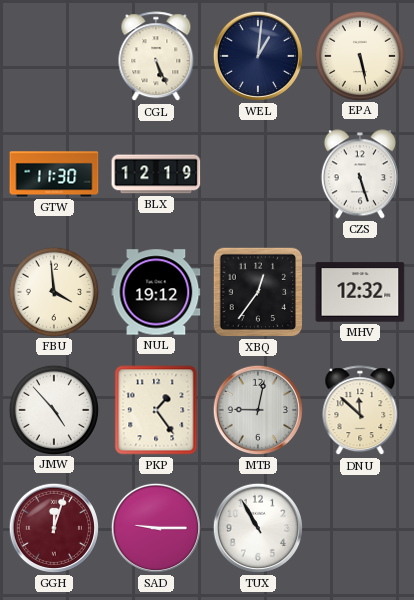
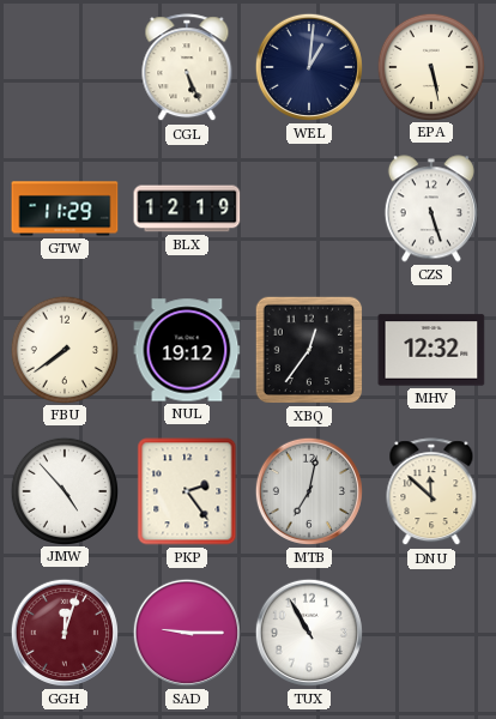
GTW: 11:30 -> 11:29 (65, 209)
FBU: 3:59 -> 7:39 (63, 349)
PKP: 1:24 -> 2:24 (187, 491)
MTB: 9:02 -> 7:02 (308, 491)
